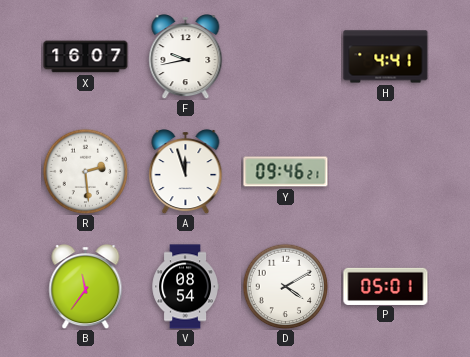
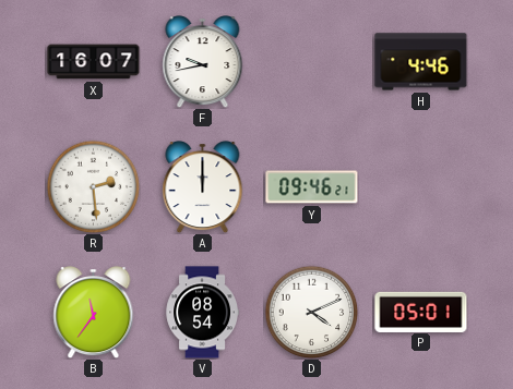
H: 4:41 -> 4:46 (421, 62)
A: 11:57 -> 12:00 (203, 187)
D: 4:10 -> 4:11 (311, 312)
